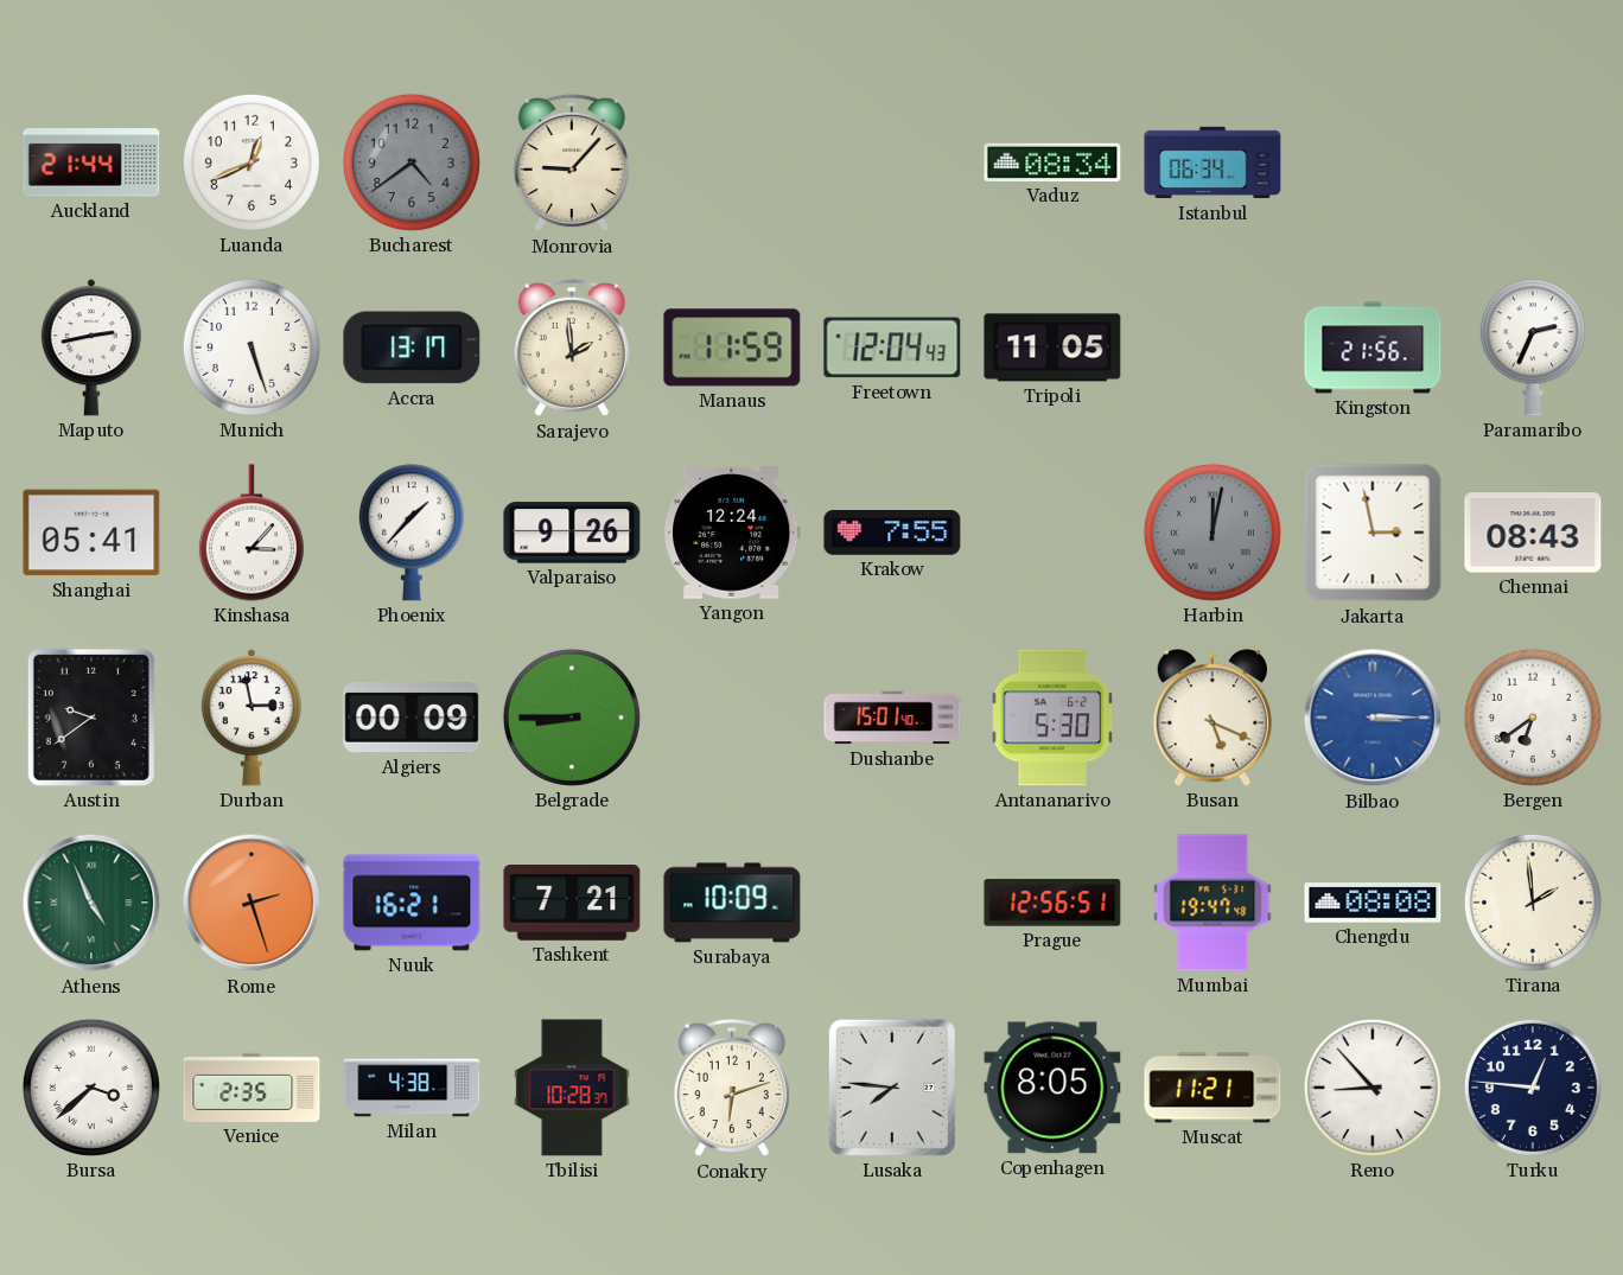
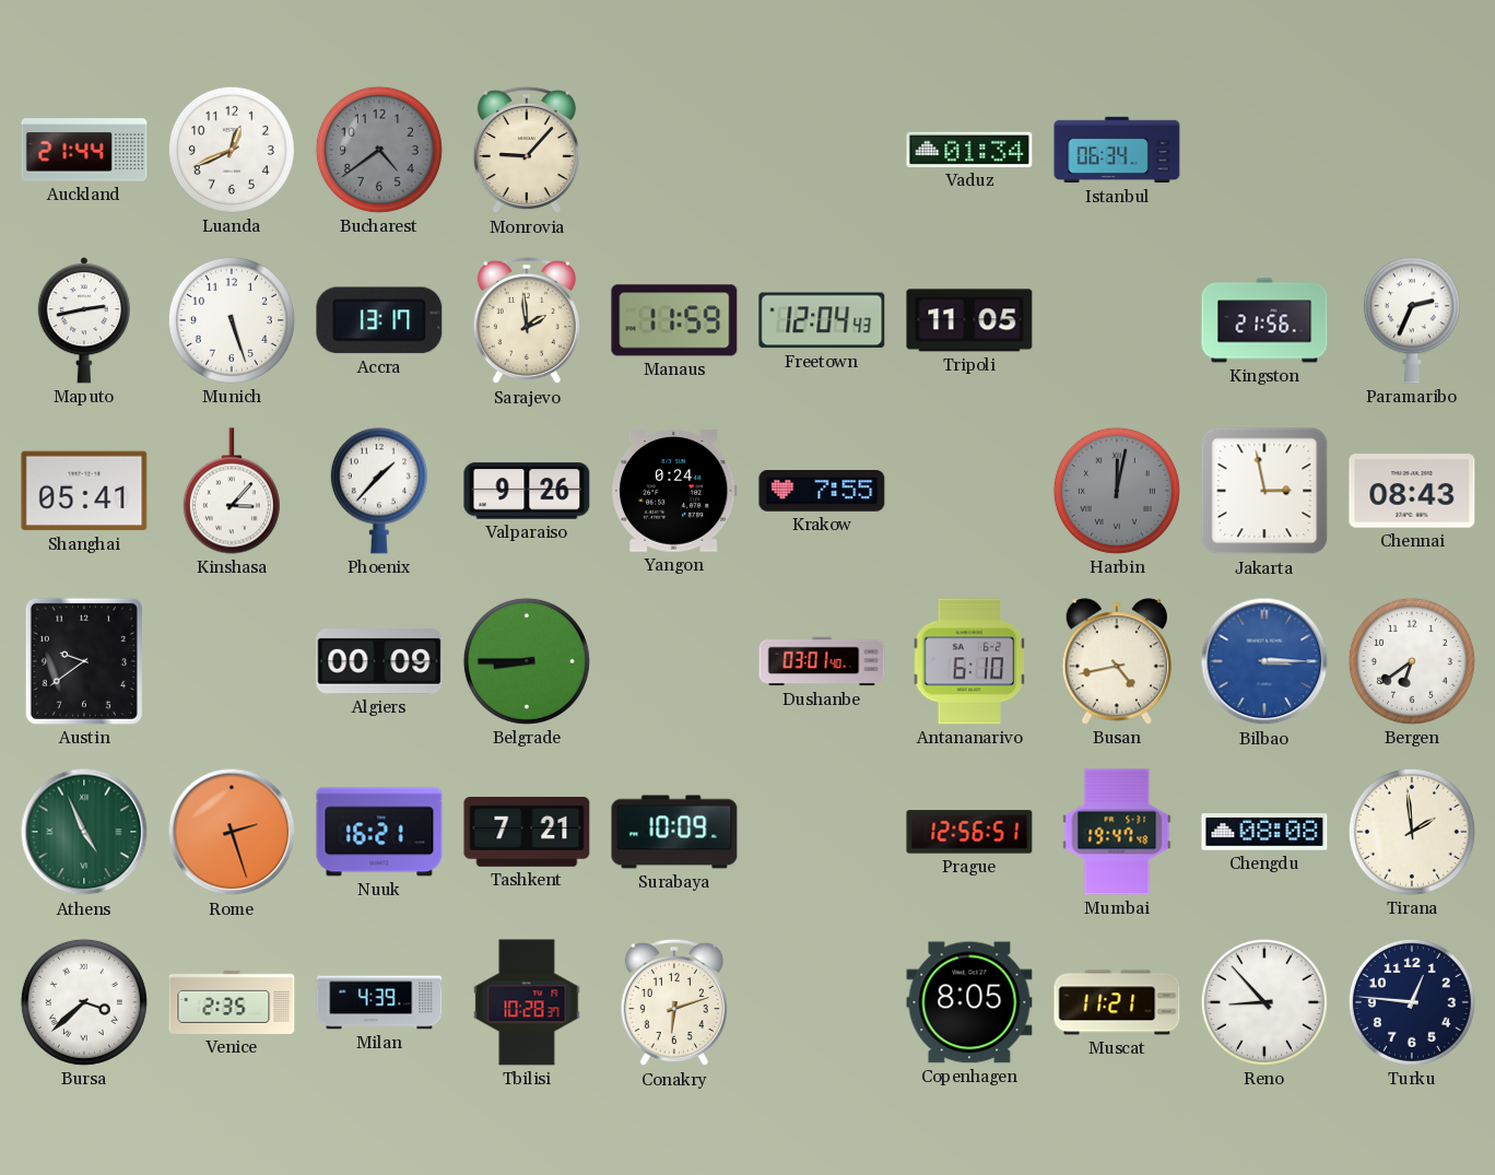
Vaduz: 08:34 -> 01:34 (969, 150)
Yangon: 12:24 -> 0:24 (675, 492)
Durban: 2:58 -> none (252, 718)
Dushanbe: 15:01 -> 03:01 (822, 661)
Antananarivo: 5:30 -> 6:10 (969, 661)
Busan: 5:19 -> 4:43 (1116, 661)
Milan: 4:38 -> 4:39 (379, 1002)
Lusaka: 7:46 -> none (892, 1088)
